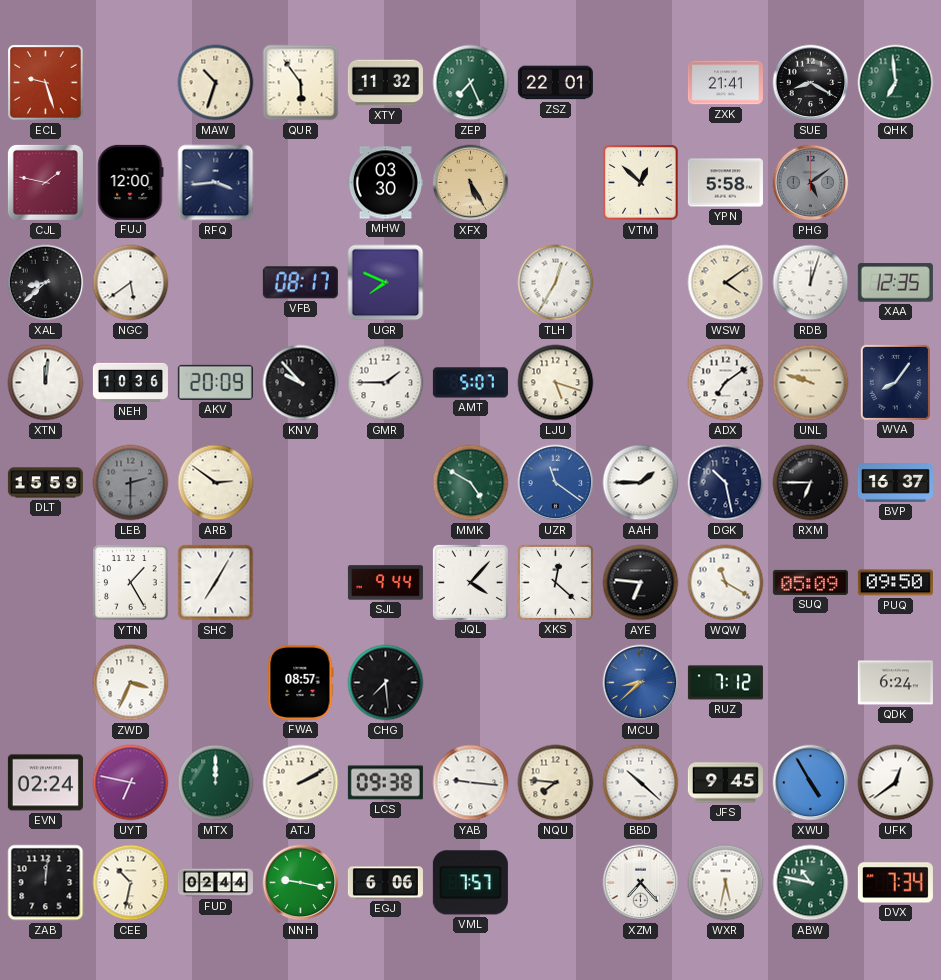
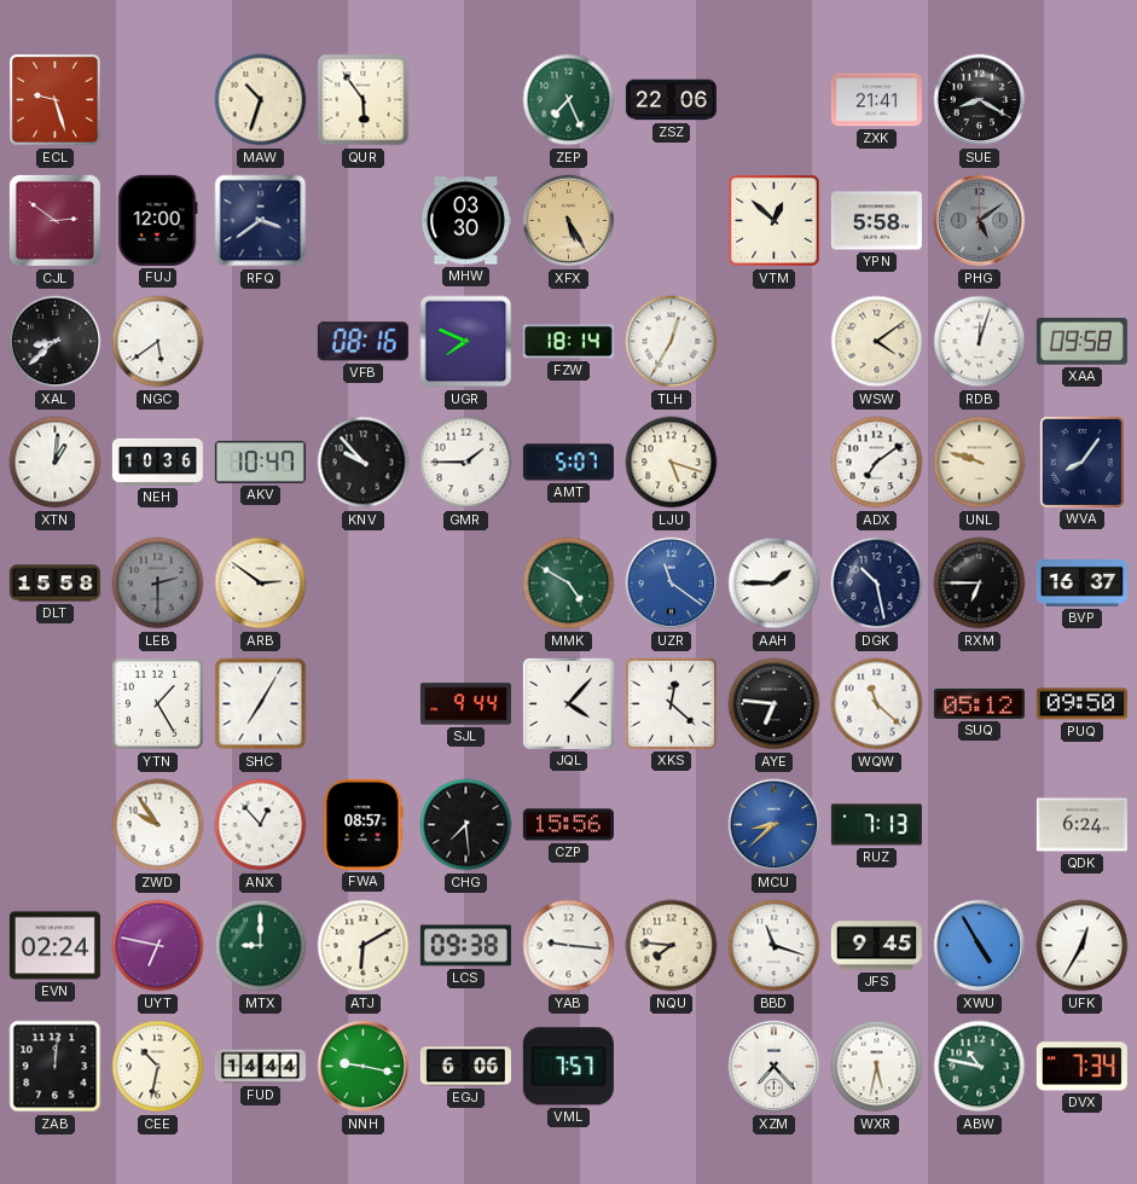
XTY: 11:32 -> none (385, 83)
ZSZ: 22:01 -> 22:06 (671, 100)
QHK: 6:59 -> none (896, 83)
CJL: 1:47 -> 2:51 (54, 220)
RFQ: 3:44 -> 3:39 (261, 221)
VFB: 08:17 -> 08:16 (362, 342)
FZW: none -> 18:14 (568, 342)
XAA: 12:35 -> 09:58 (1081, 342)
XTN: 12:01 -> 1:01 (56, 463)
AKV: 20:09 -> 10:47 (260, 462)
DLT: 15:59 -> 15:58 (54, 584)
WQW: 11:20 -> 11:22 (877, 704)
SUQ: 05:09 -> 05:12 (979, 703)
ZWD: 3:34 -> 9:54 (158, 825)
ANX: none -> 12:53 (261, 825)
CZP: none -> 15:56 (568, 825)
RUZ: 7:12 -> 7:13 (876, 825)
MTX: 12:00 -> 9:00 (261, 946)
ATJ: 2:10 -> 6:10 (364, 946)
BBD: 10:22 -> 11:18 (775, 946)
UFK: 12:39 -> 12:35 (1083, 946)
FUD: 02:44 -> 14:44 (260, 1067)
